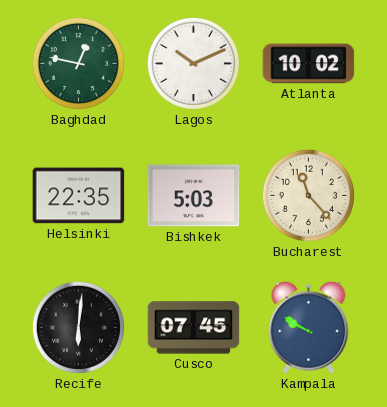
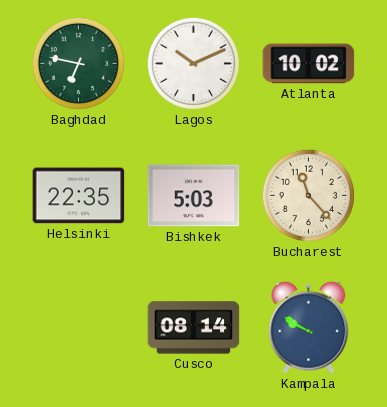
Baghdad: 12:47 -> 6:47 (78, 63)
Recife: 6:01 -> none (78, 327)
Cusco: 07:45 -> 08:14 (194, 328)
